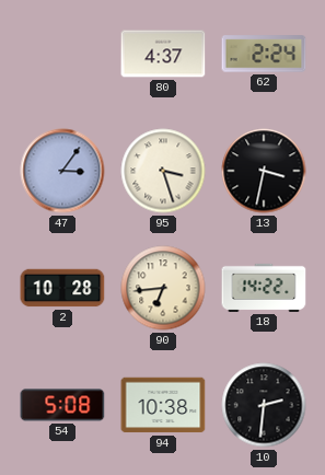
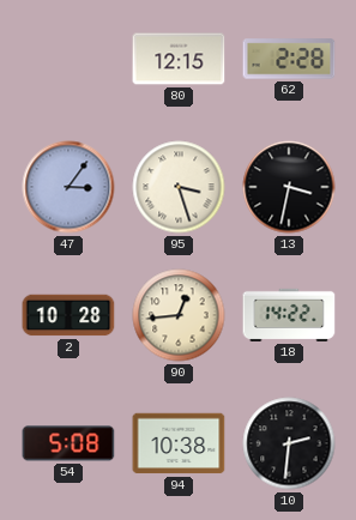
80: 4:37 -> 12:15 (179, 59)
62: 2:24 -> 2:28 (289, 59)
90: 6:44 -> 12:44 (179, 315)
